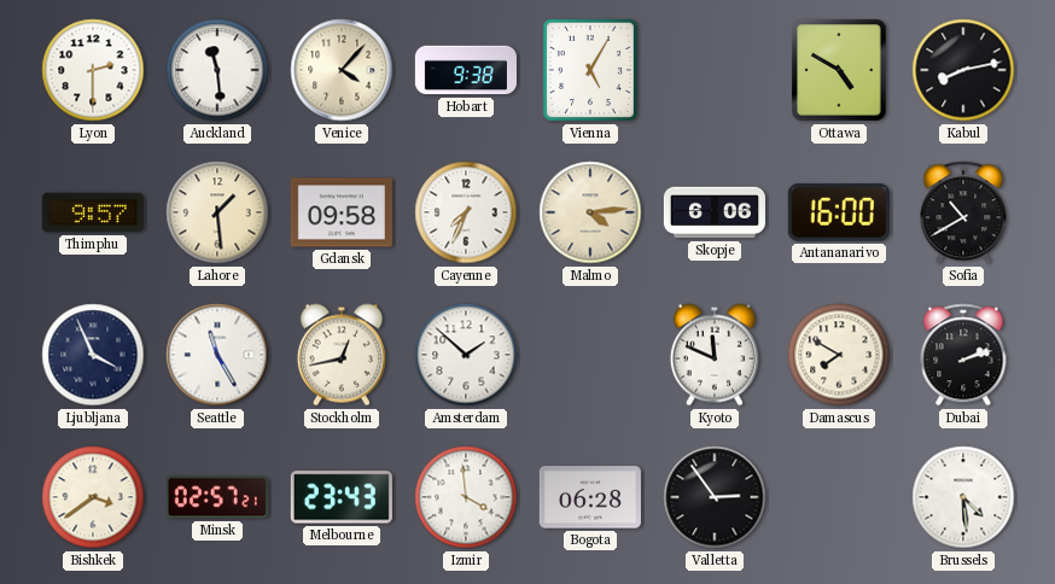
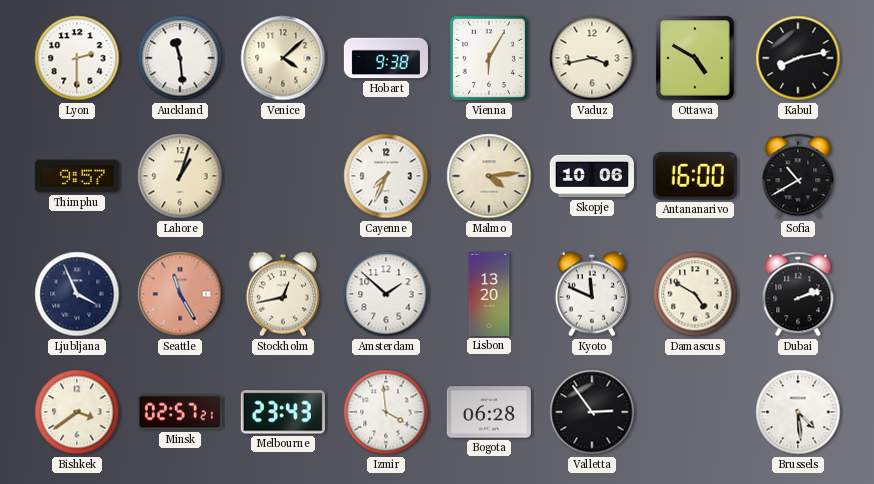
Venice: 4:07 -> 4:08 (283, 58)
Vienna: 5:05 -> 6:05 (489, 58)
Vaduz: none -> 3:43 (592, 58)
Lahore: 1:29 -> 1:03 (180, 176)
Gdansk: 09:58 -> none (342, 212)
Skopje: 6:06 -> 10:06 (592, 176)
Seattle dial: white -> salmon (180, 294)
Lisbon: none -> 13:20 (489, 294)
Damascus: 7:50 -> 4:50 (695, 294)
